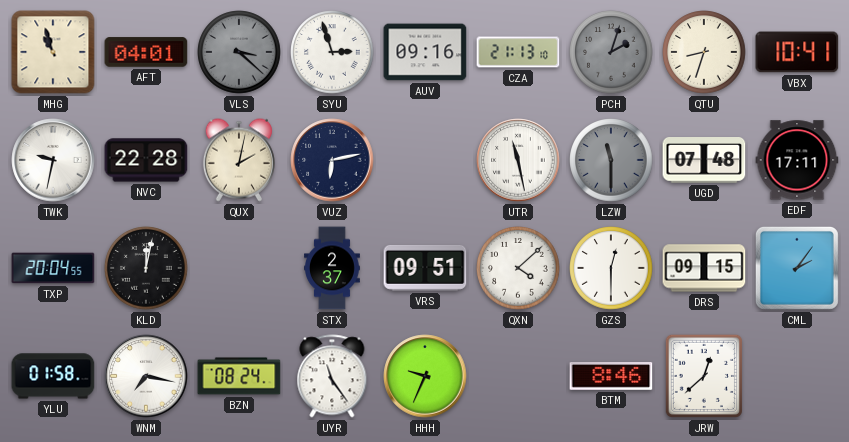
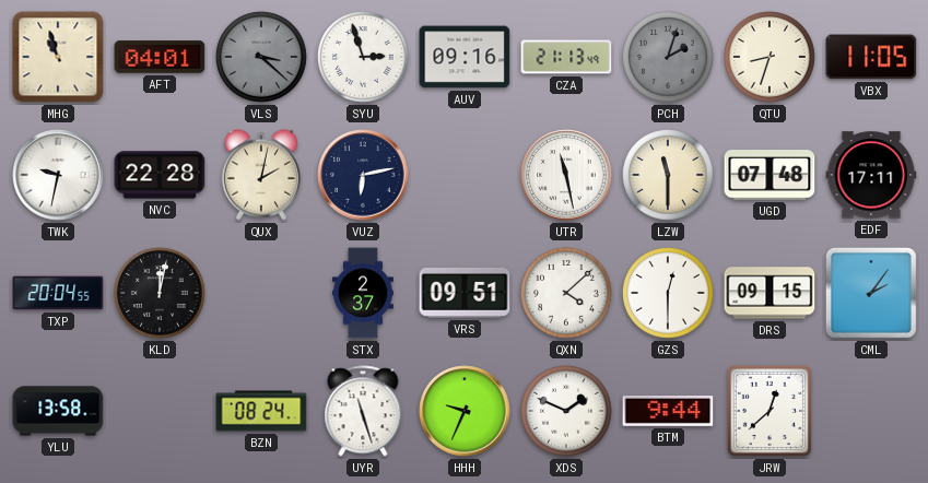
CZA: 21:13:10 -> 21:13:49 (566, 57)
VBX: 10:41 -> 11:05 (871, 57)
LZW dial: grey -> cream (668, 175)
YLU: 01:58 -> 13:58 (58, 411)
WNM: 7:17 -> none (146, 376)
UYR: 11:24 -> 11:27 (363, 411)
XDS: none -> 1:49 (566, 411)
BTM: 8:46 -> 9:44 (668, 411)
